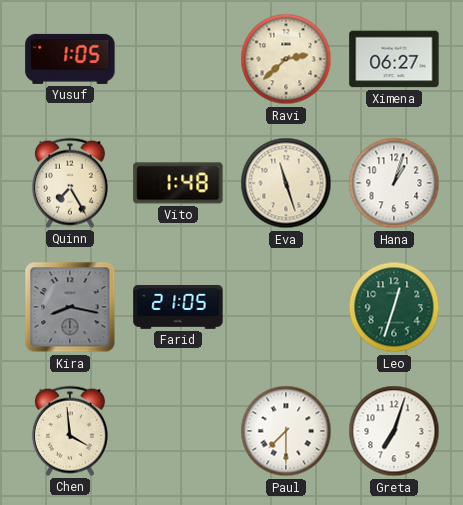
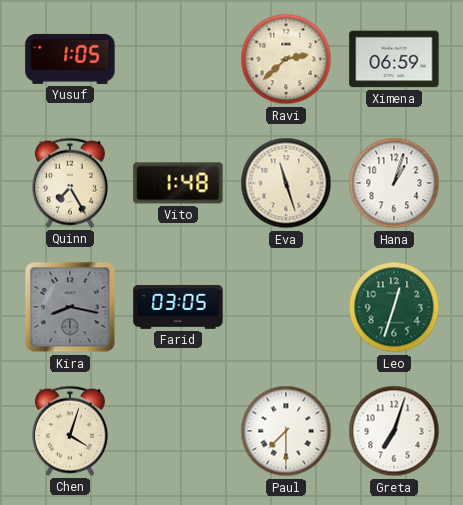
Ximena: 06:27 -> 06:59 (394, 59)
Farid: 21:05 -> 03:05 (178, 307)
Chen: 3:59 -> 4:03 (70, 431)
